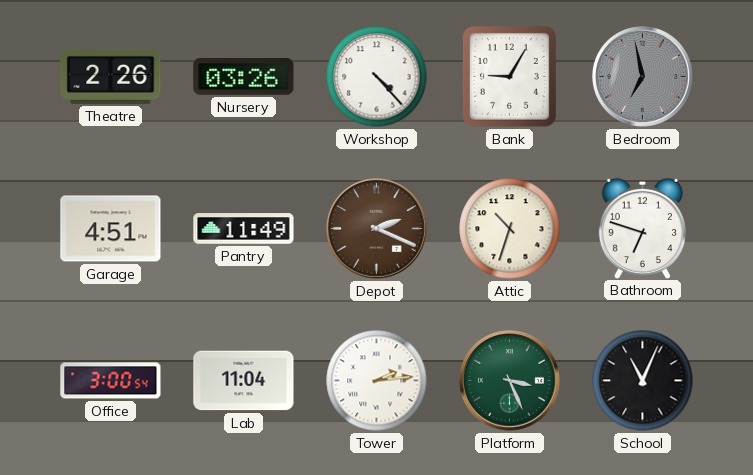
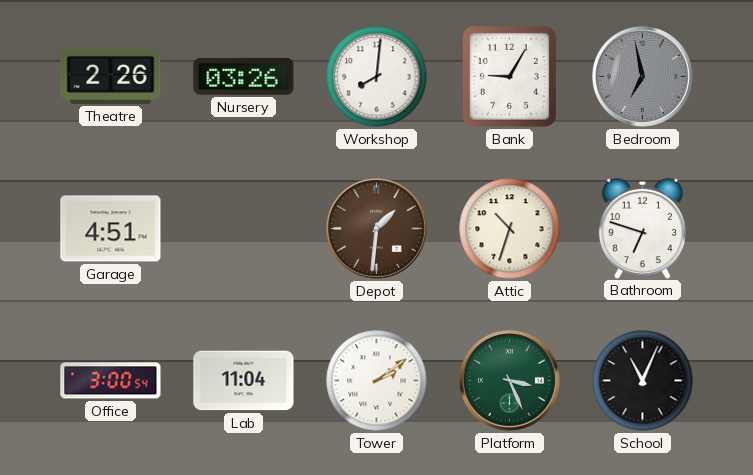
Workshop: 4:23 -> 8:01 (377, 77)
Pantry: 11:49 -> none (244, 229)
Depot: 2:19 -> 1:31 (377, 229)
Tower: 2:14 -> 2:09 (377, 381)
